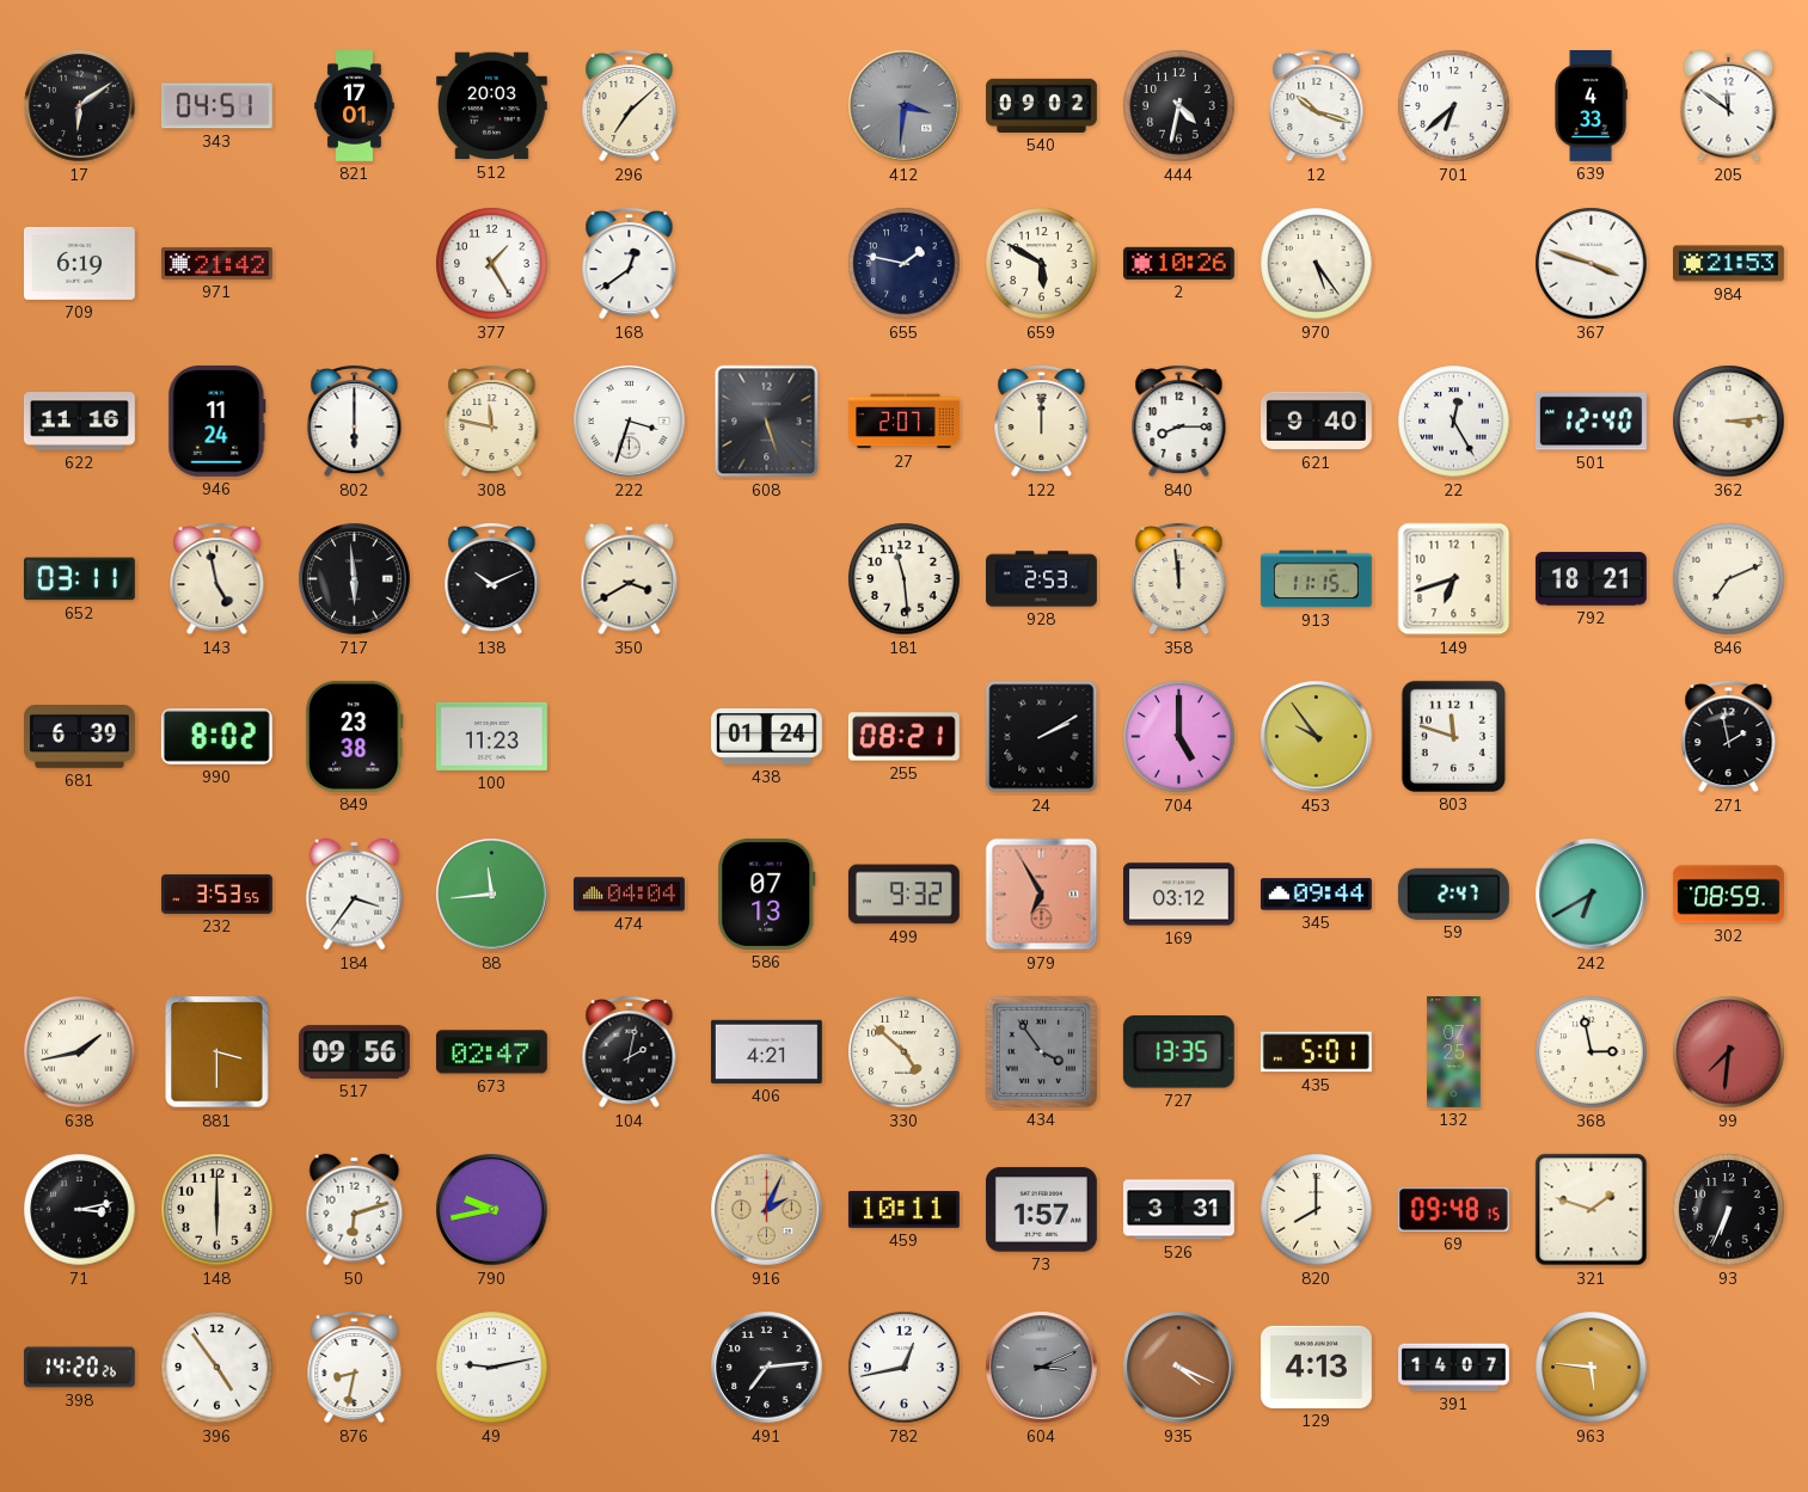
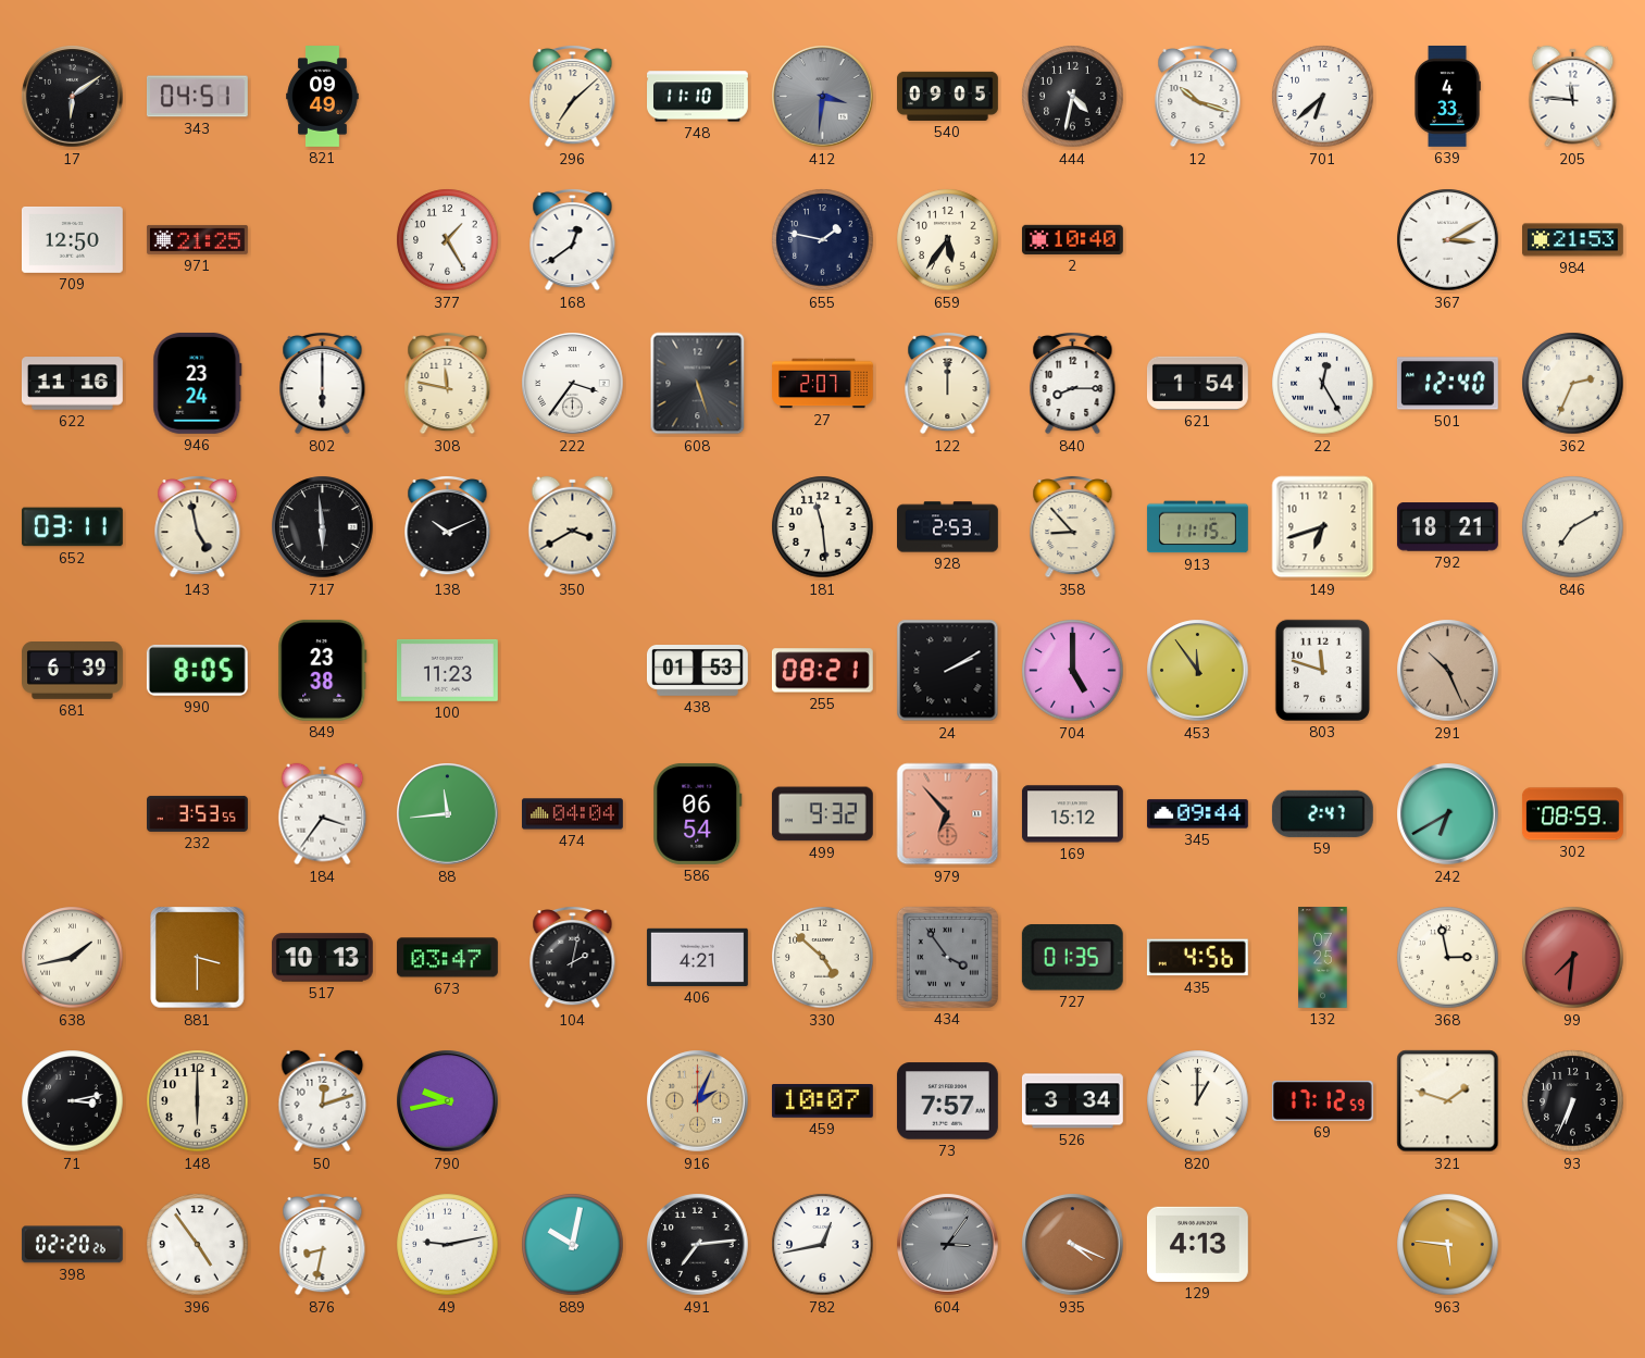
821: 17:01 -> 09:49 (323, 97)
512: 20:03 -> none (491, 106)
748: none -> 11:10 (698, 97)
540: 09:02 -> 09:05 (948, 96)
205: 11:51 -> 11:46 (1573, 97)
709: 6:19 -> 12:50 (72, 239)
971: 21:42 -> 21:25 (197, 239)
659: 5:50 -> 5:36 (948, 240)
2: 10:26 -> 10:40 (1072, 239)
970: 5:24 -> none (1317, 264)
367: 3:48 -> 3:10 (1448, 240)
946: 11:24 -> 23:24 (198, 383)
222: 3:33 -> 3:36 (573, 384)
621: 9:40 -> 1:54 (1197, 383)
362: 3:14 -> 2:34 (1573, 384)
358: 11:59 -> 8:53 (1073, 526)
846: 7:11 -> 7:10 (1573, 527)
990: 8:02 -> 8:05 (197, 670)
438: 01:24 -> 01:53 (697, 671)
453: 9:54 -> 11:54 (1198, 671)
291: none -> 10:26 (1448, 671)
271: 1:58 -> none (1729, 736)
586: 07:13 -> 06:54 (698, 813)
979: 6:55 -> 6:53 (948, 814)
169: 03:12 -> 15:12 (1072, 814)
517: 09:56 -> 10:13 (322, 958)
673: 02:47 -> 03:47 (447, 958)
727: 13:35 -> 01:35 (1072, 958)
435: 5:01 -> 4:56 (1197, 958)
50: 6:12 -> 12:12 (323, 1101)
459: 10:11 -> 10:07 (822, 1101)
73: 1:57 -> 7:57 (947, 1101)
526: 3:31 -> 3:34 (1072, 1101)
820: 8:00 -> 1:00 (1198, 1101)
69: 09:48 -> 17:12 (1322, 1100)
398: 14:20 -> 02:20 (72, 1245)
889: none -> 10:02 (573, 1245)
604: 3:11 -> 3:06 (948, 1245)
391: 14:07 -> none (1454, 1368)
